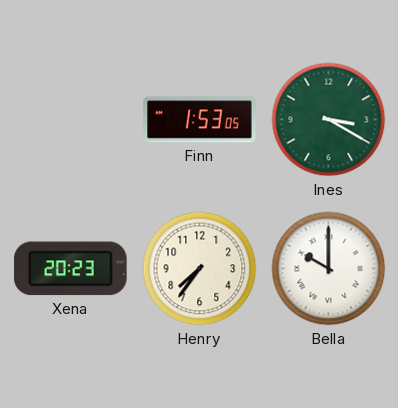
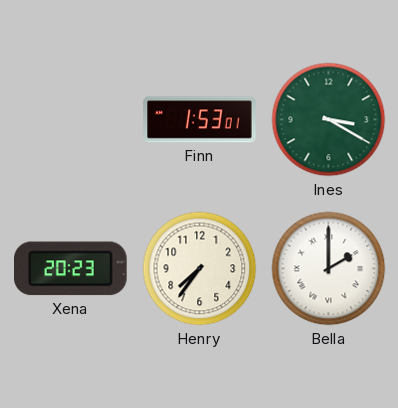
Finn: 1:53:05 -> 1:53:01 (200, 120)
Bella: 10:00 -> 2:00 (329, 269)
